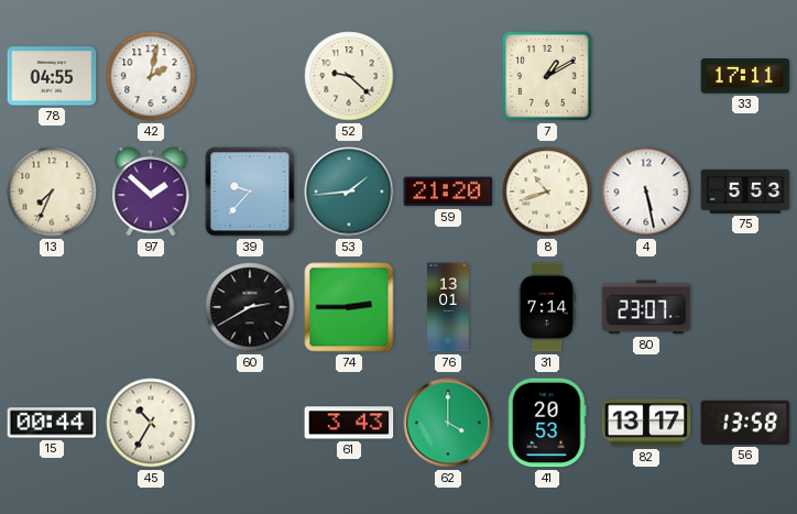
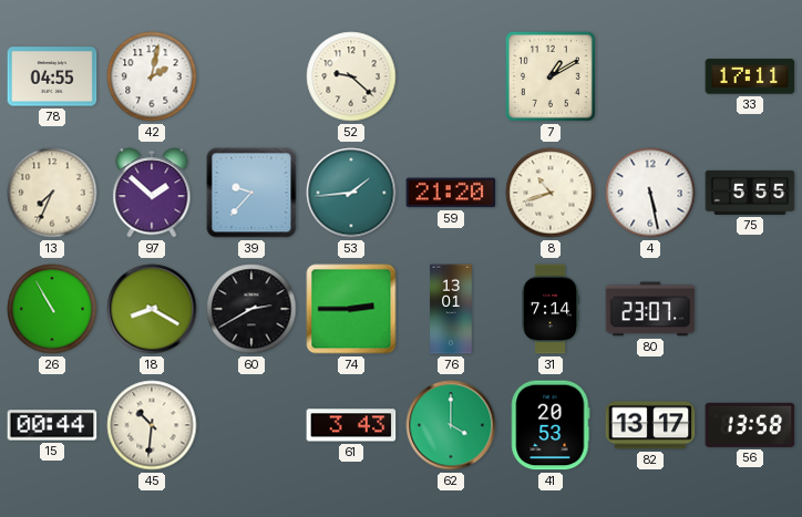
75: 5:53 -> 5:55 (750, 193)
26: none -> 10:55 (52, 309)
18: none -> 8:20 (152, 309)
45: 10:35 -> 10:31 (152, 425)
